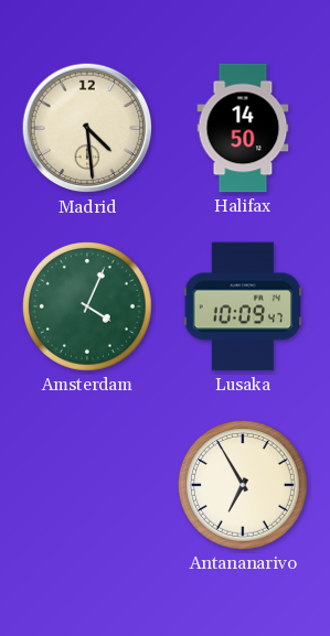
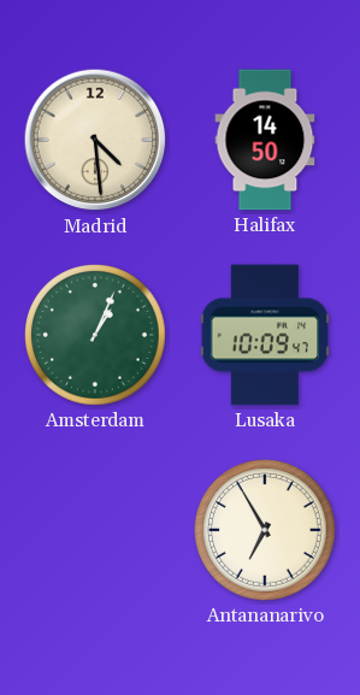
Amsterdam: 4:04 -> 1:04 (96, 336)
